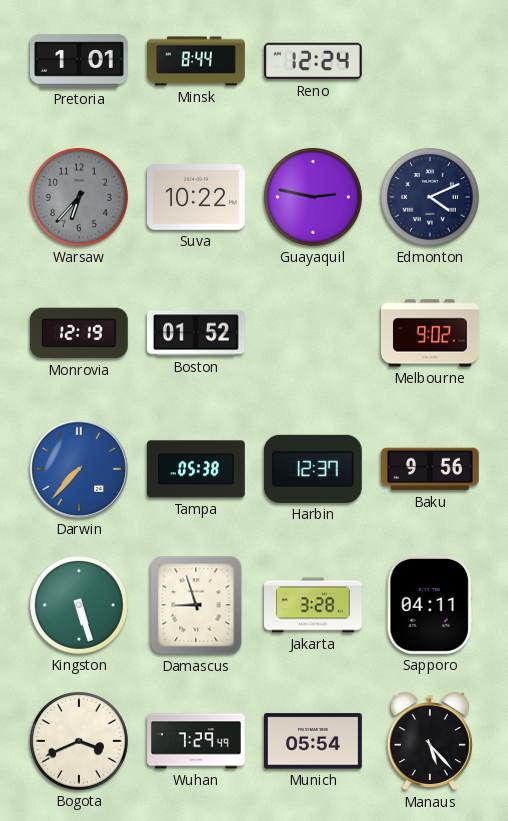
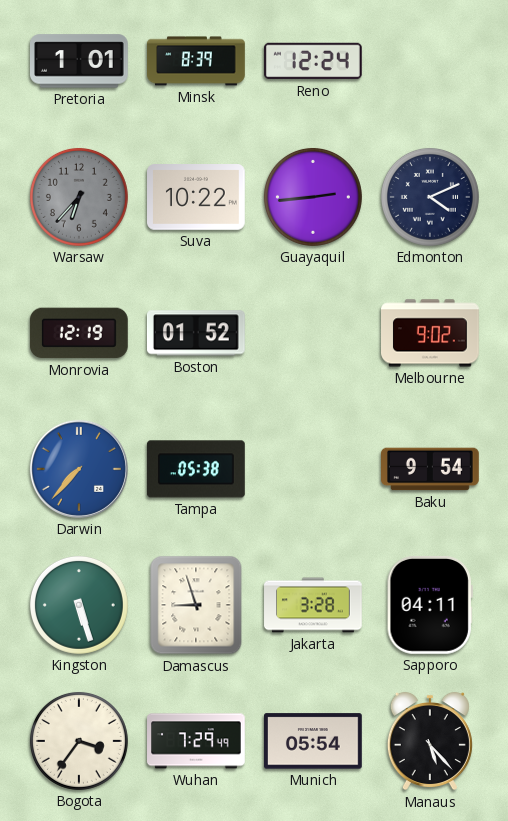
Minsk: 8:44 -> 8:39 (196, 61)
Guayaquil: 2:47 -> 2:44 (313, 197)
Harbin: 12:37 -> none (313, 469)
Baku: 9:56 -> 9:54 (431, 469)
Bogota: 3:41 -> 3:36 (79, 741)
